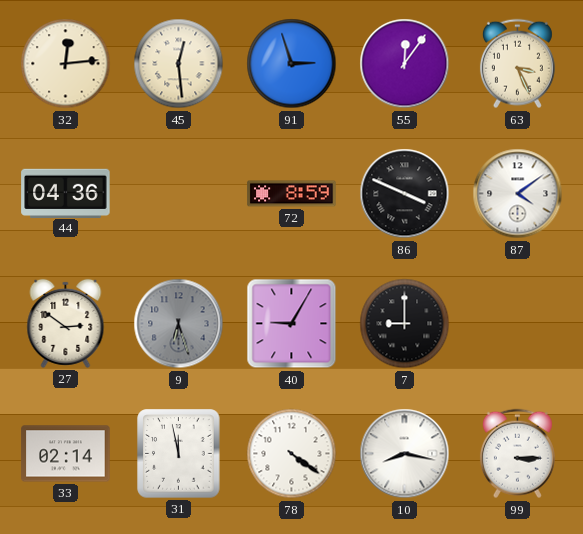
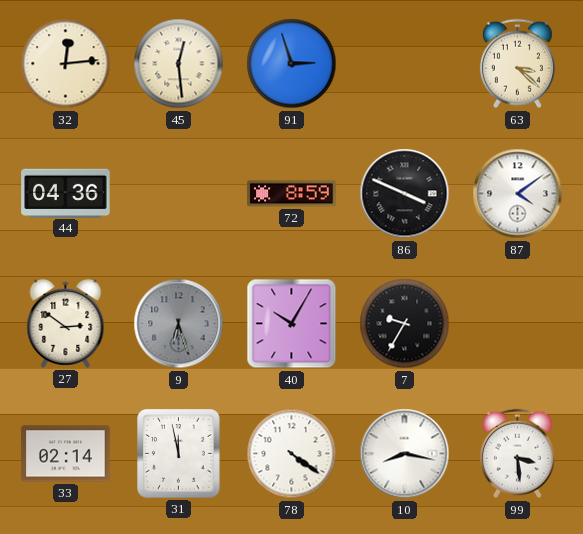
55: 12:06 -> none (405, 64)
63: 3:26 -> 3:22 (517, 64)
40: 9:05 -> 10:05 (292, 324)
7: 9:00 -> 9:35 (405, 324)
99: 3:15 -> 3:29 (517, 454)
